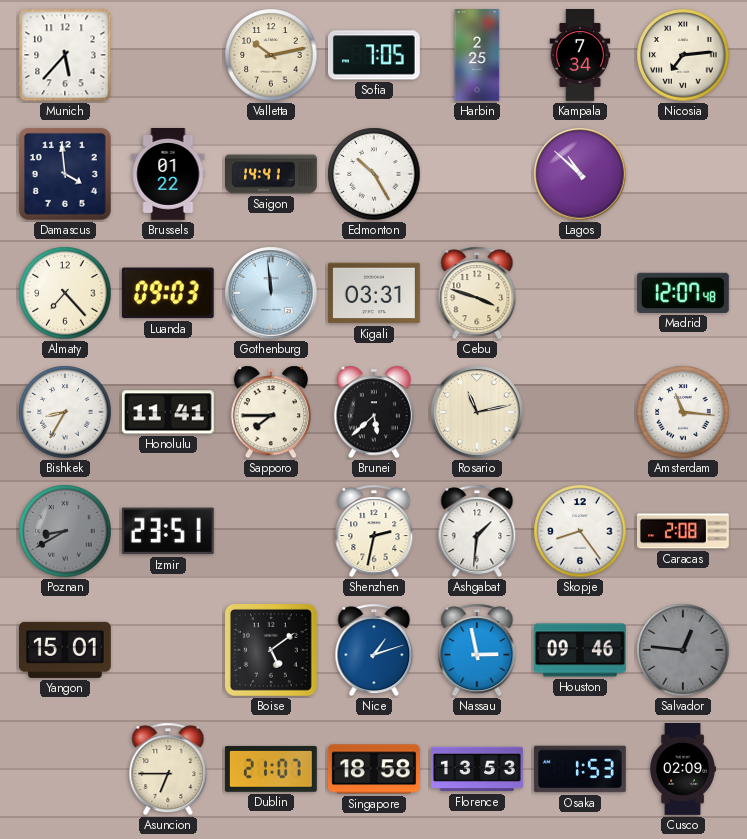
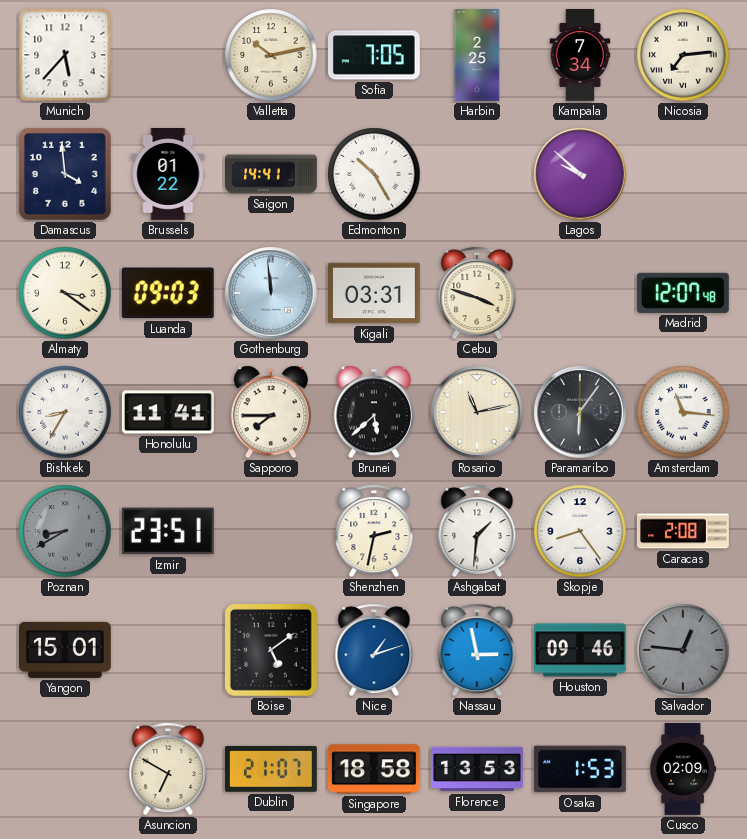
Lagos: 10:52 -> 9:52 (580, 174)
Almaty: 7:23 -> 3:21 (65, 293)
Paramaribo: none -> 6:06 (580, 412)
Asuncion: 6:45 -> 6:50 (168, 769)
